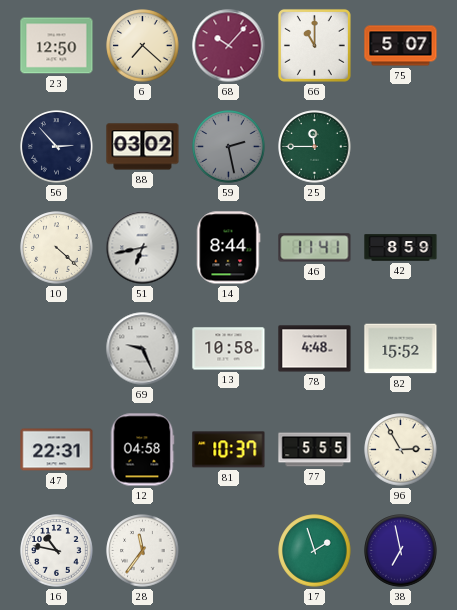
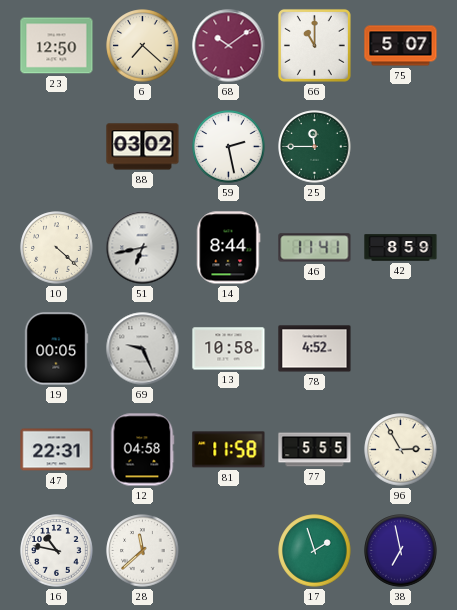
68: 10:07 -> 10:09 (229, 46)
56: 2:53 -> none (57, 147)
59 dial: grey -> white (229, 147)
19: none -> 00:05 (56, 349)
78: 4:48 -> 4:52 (315, 349)
82: 15:52 -> none (401, 349)
81: 10:37 -> 11:58 (229, 450)
28: 11:36 -> 11:38 (143, 551)
